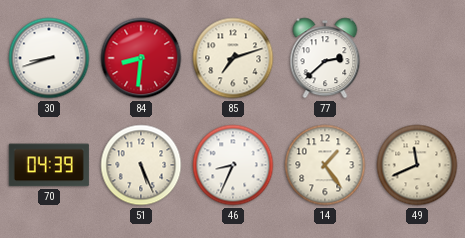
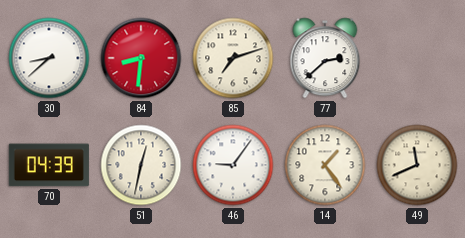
30: 8:42 -> 8:38 (49, 58)
51: 5:26 -> 12:32 (141, 165)
46: 8:34 -> 9:06 (233, 165)
